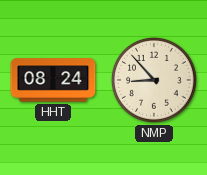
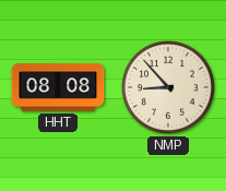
HHT: 08:24 -> 08:08 (58, 87)
